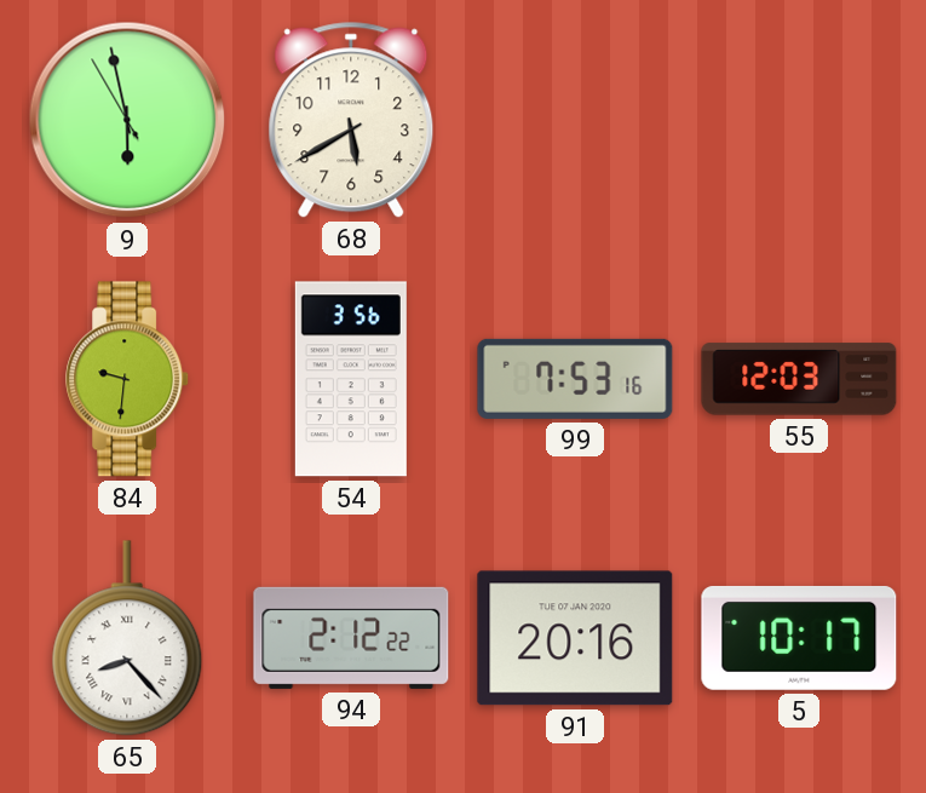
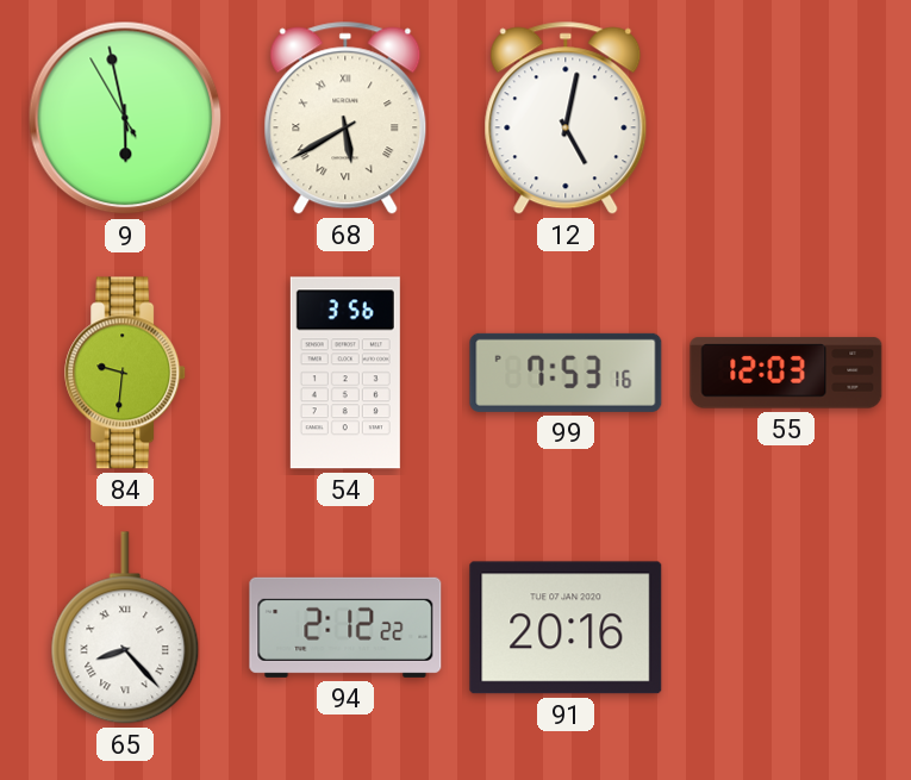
68 numerals: Arabic -> Roman (345, 118)
12: none -> 5:02 (566, 118)
5: 10:17 -> none (799, 638)
